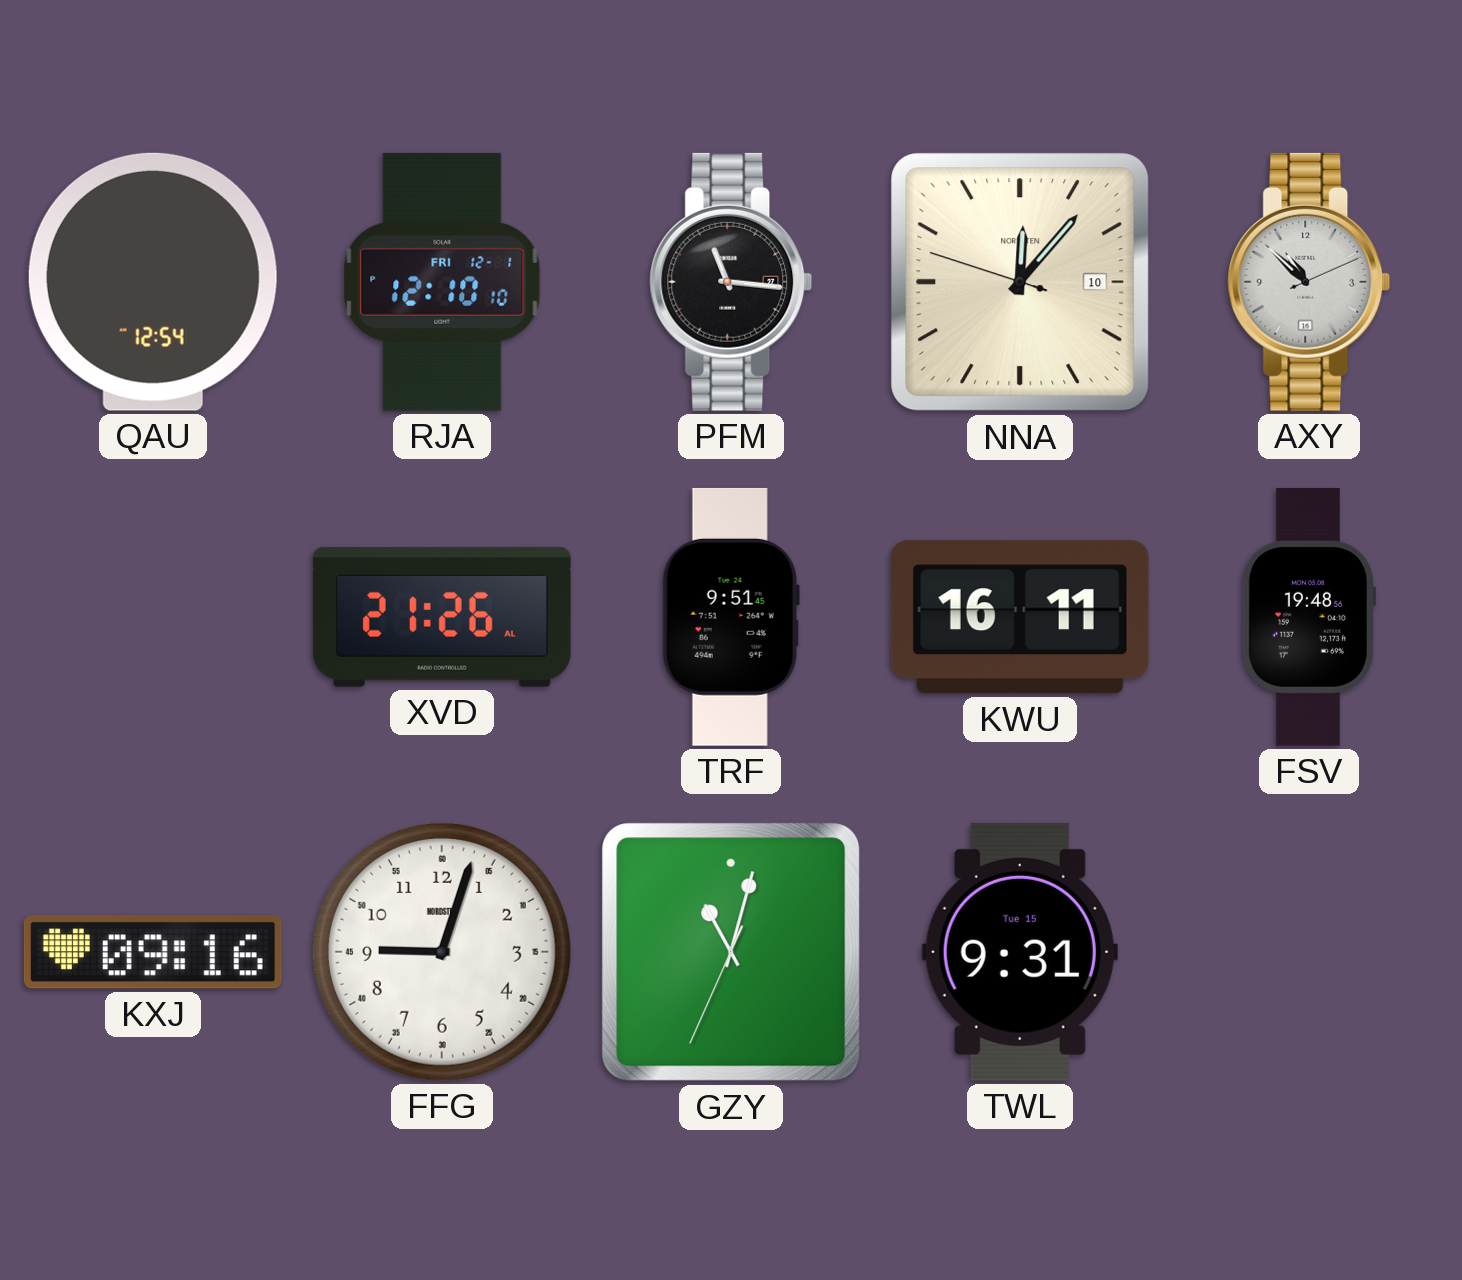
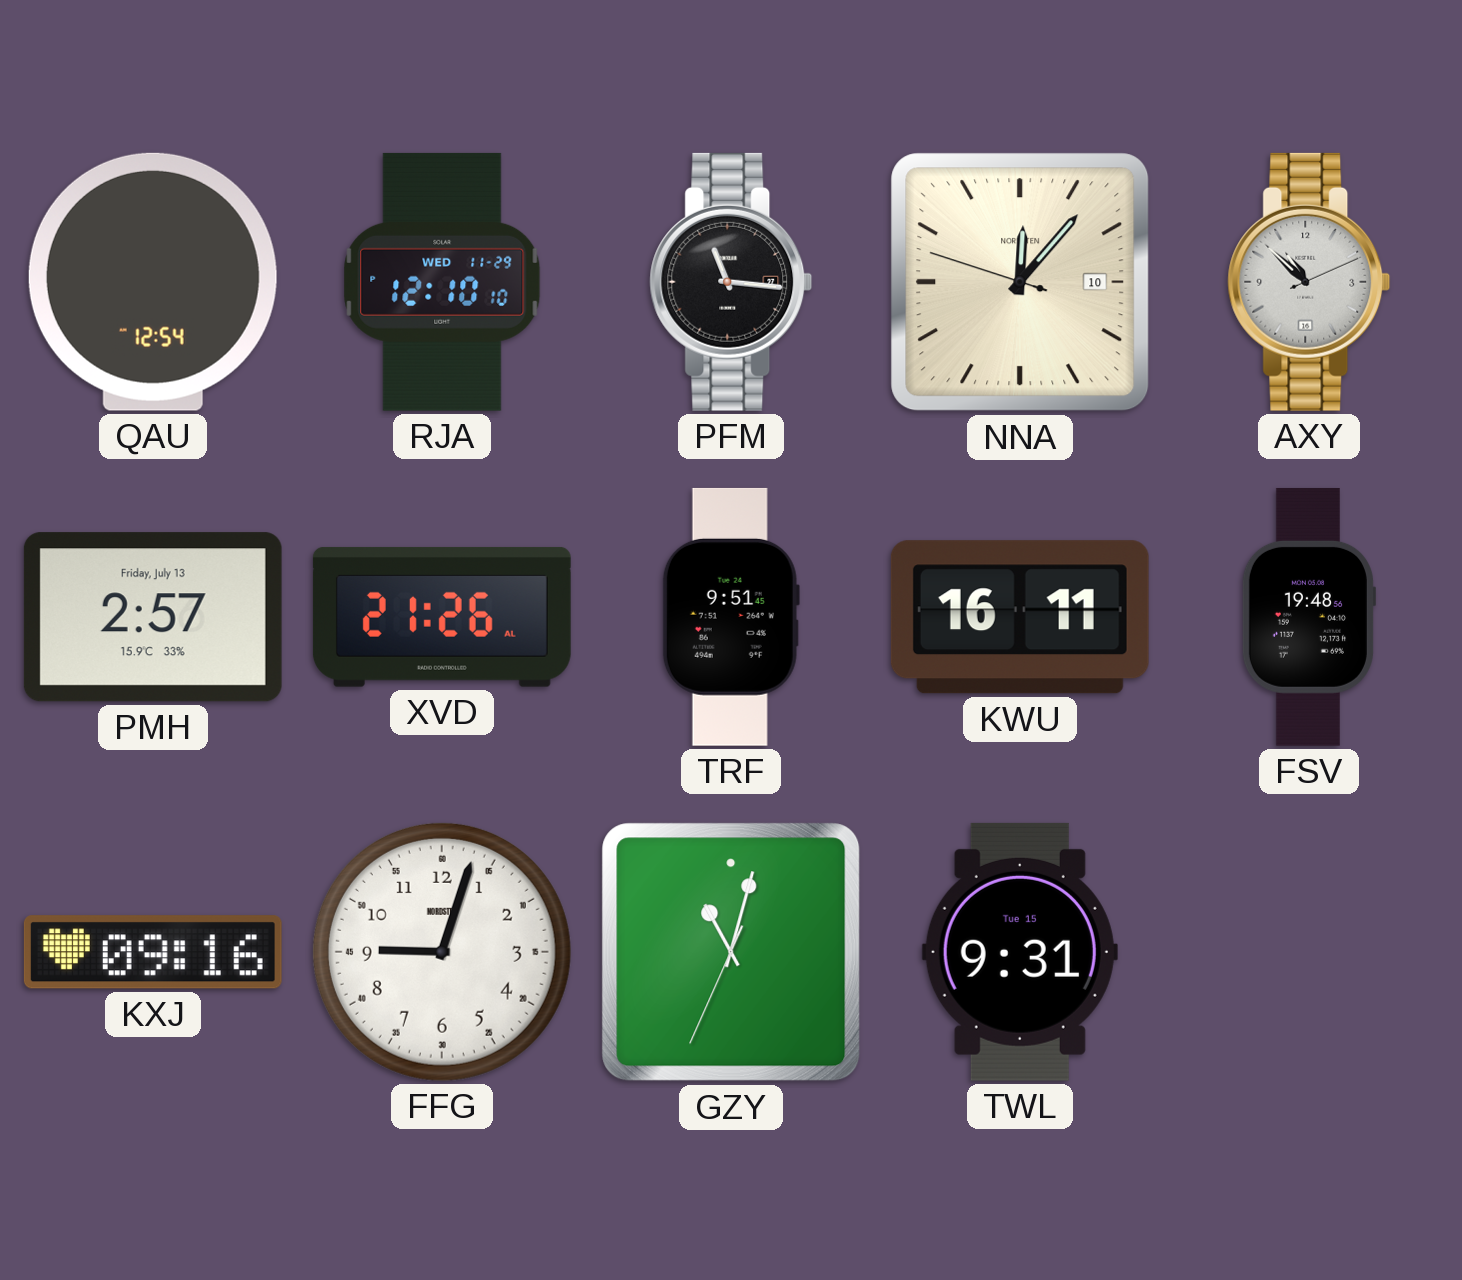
RJA date: FRI 12-1 -> WED 11-29 (442, 282)
PMH: none -> 2:57 (153, 617)
